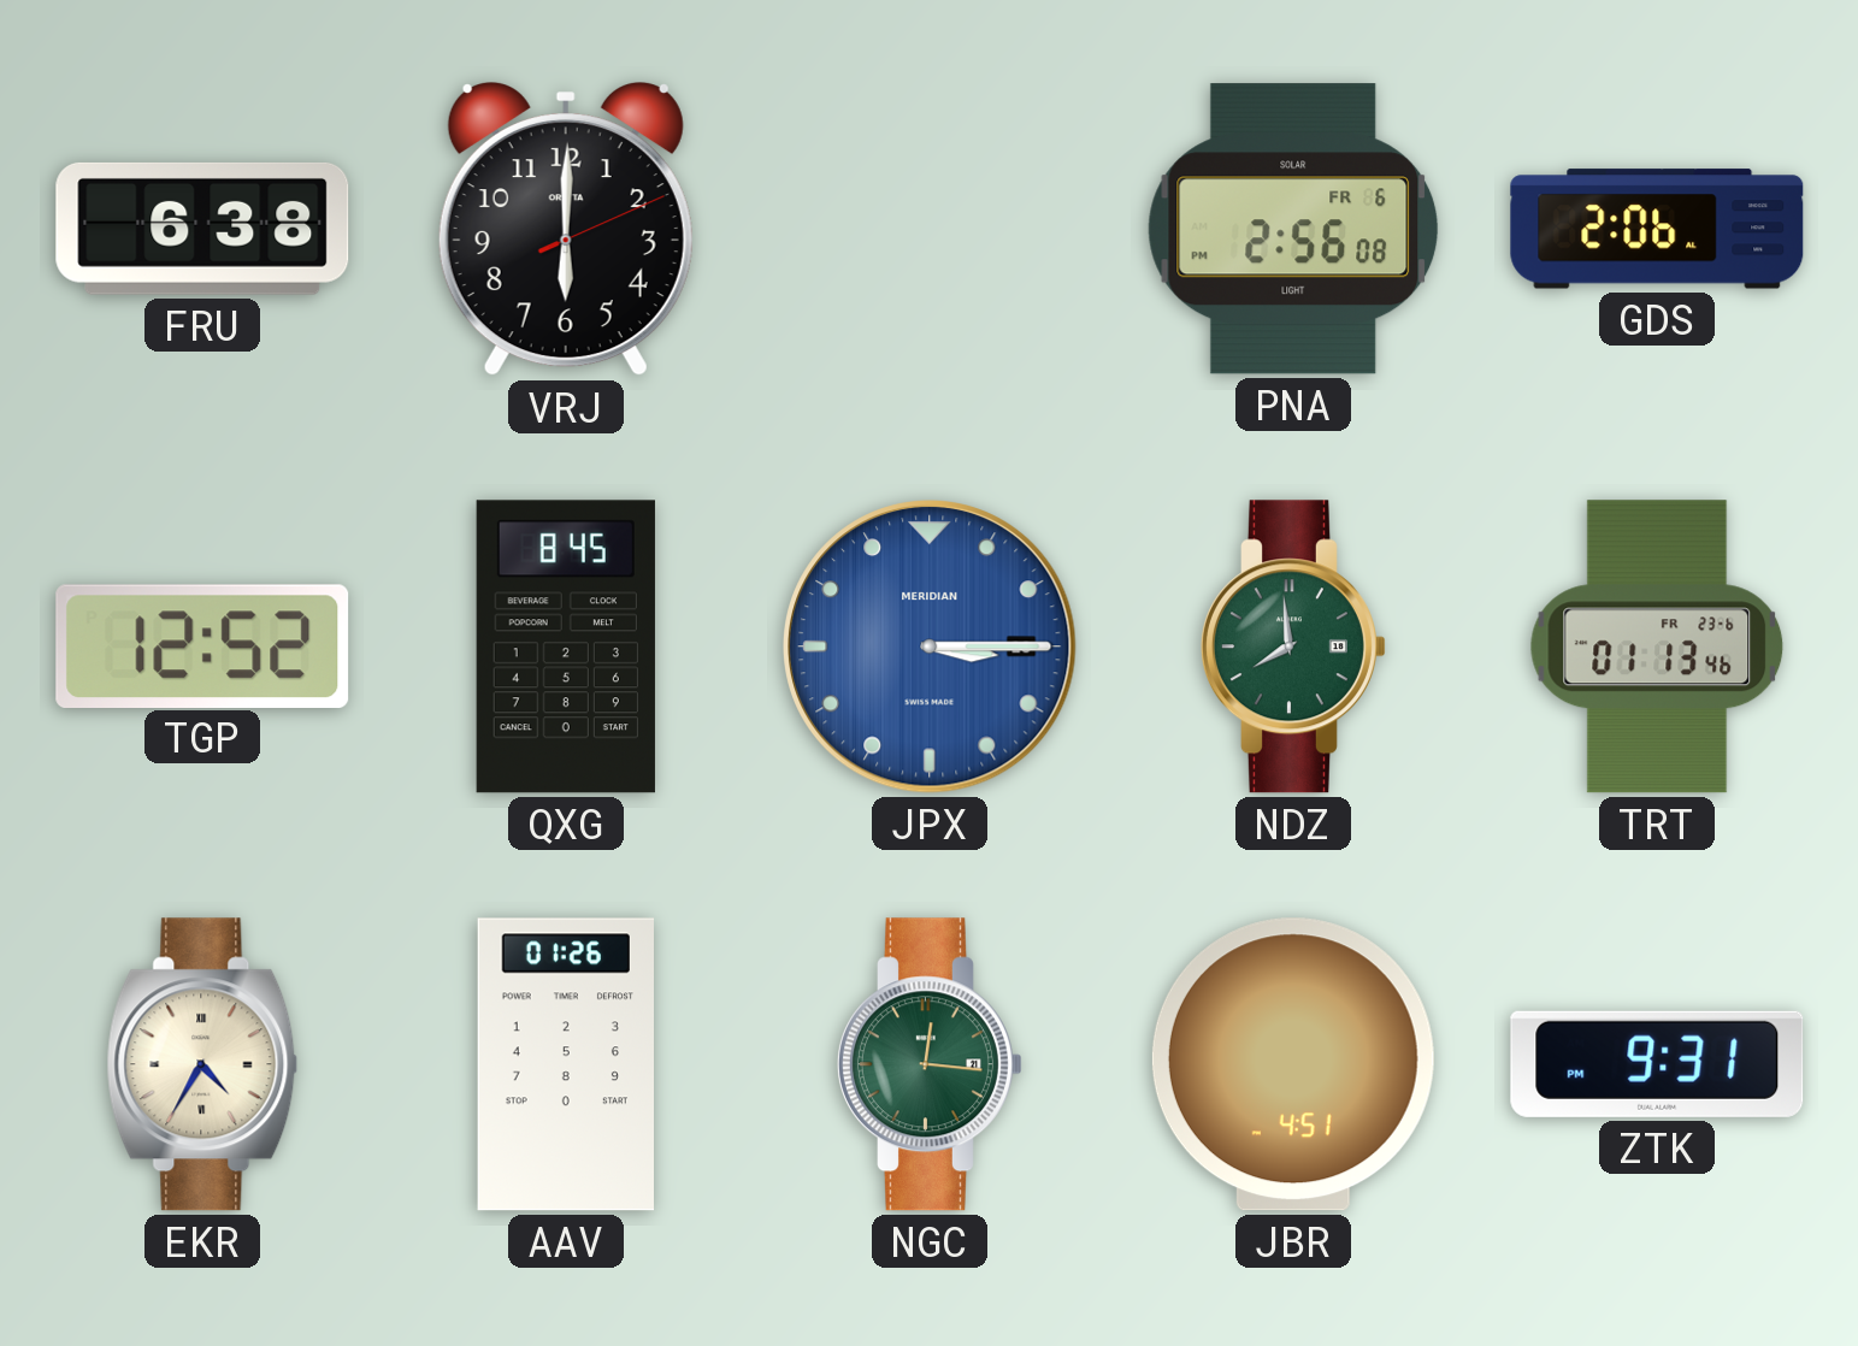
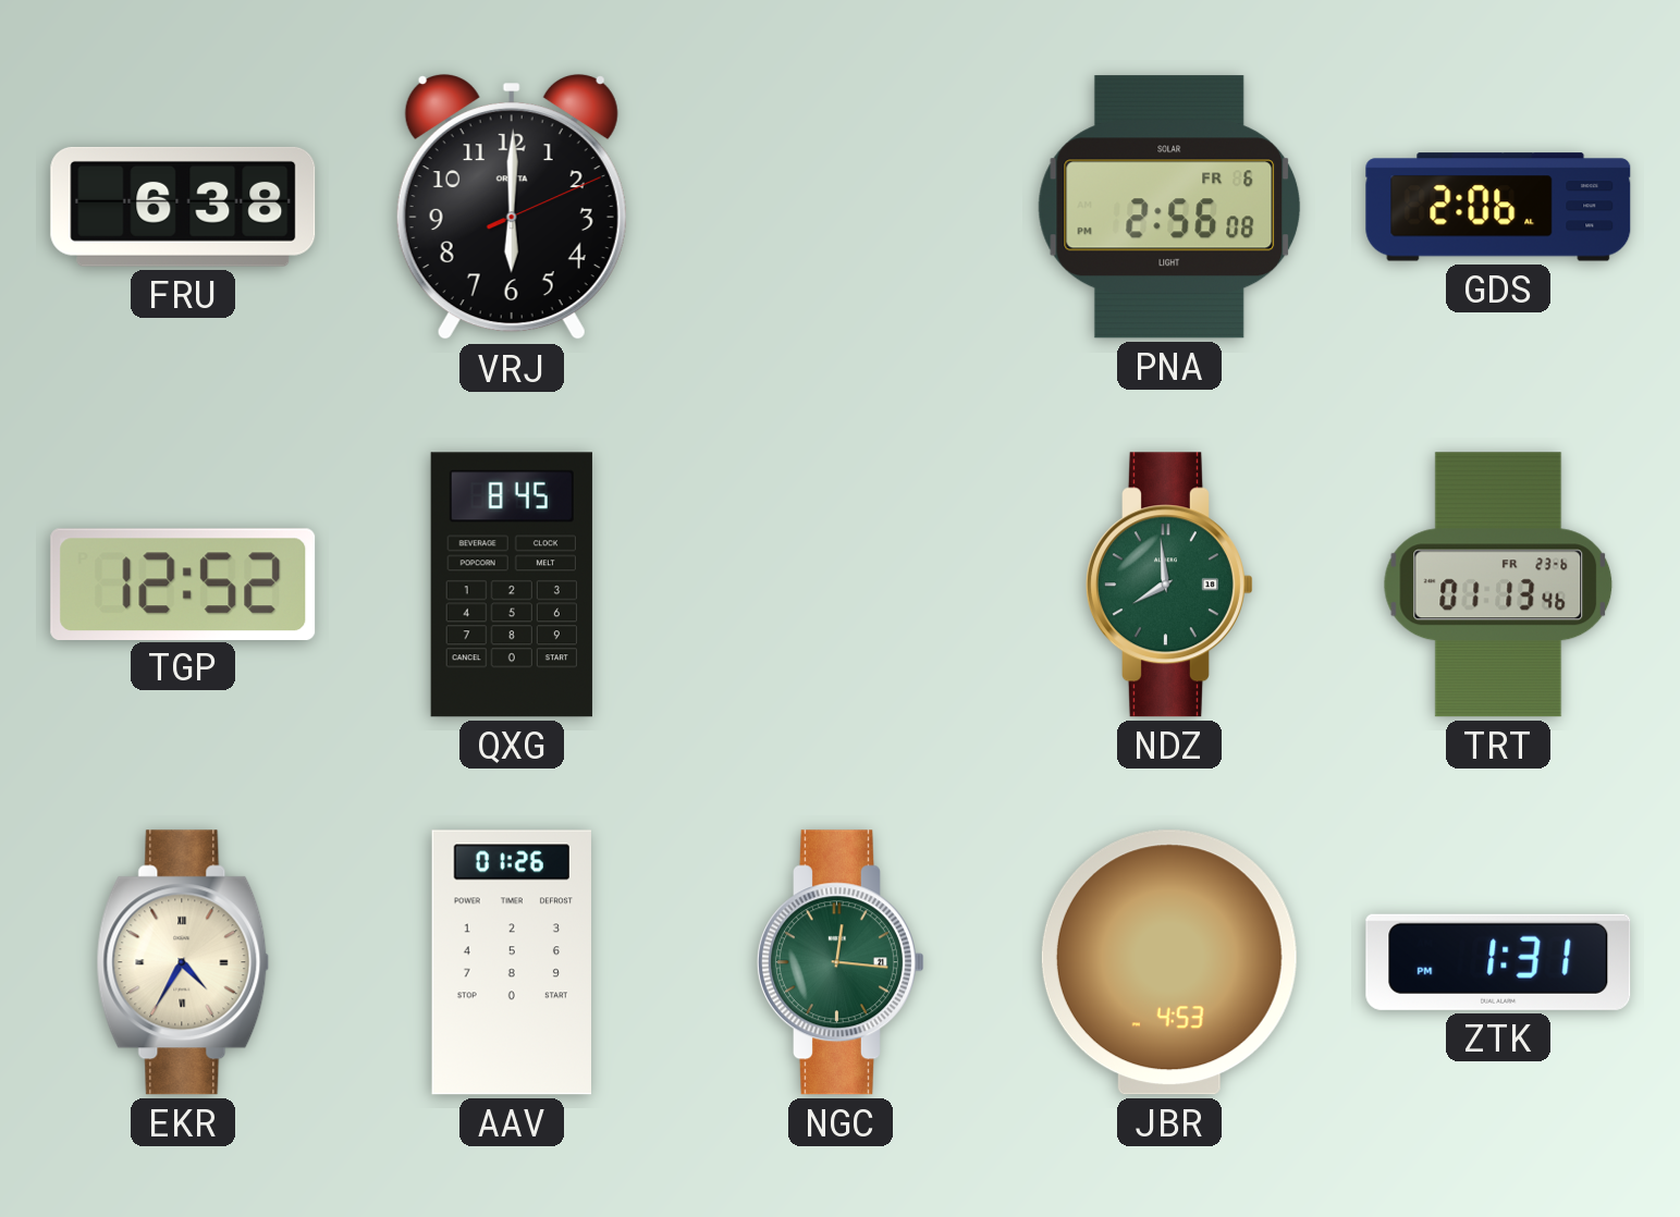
JPX: 3:15 -> none (930, 647)
JBR: 4:51 -> 4:53 (1169, 962)
ZTK: 9:31 -> 1:31 (1498, 962)
